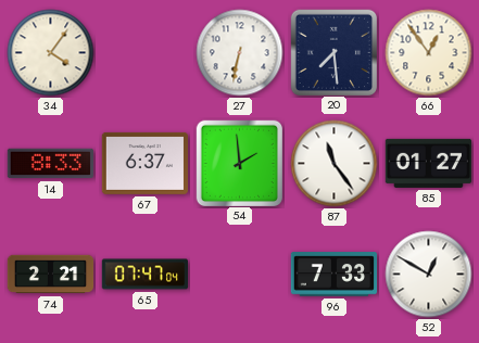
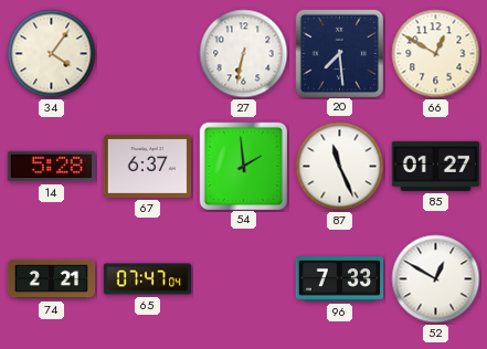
66: 12:54 -> 12:50 (436, 54)
14: 8:33 -> 5:28 (52, 167)
87: 11:24 -> 11:26 (340, 167)
